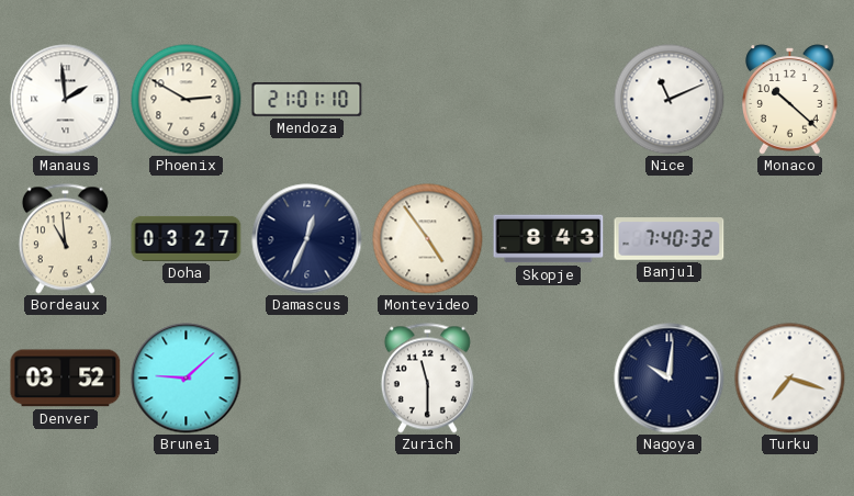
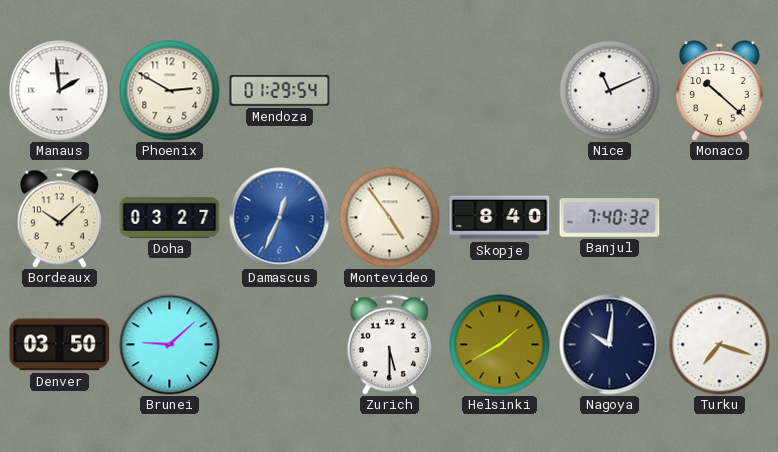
Mendoza: 21:01 -> 01:29 (280, 91)
Bordeaux: 10:59 -> 10:08 (59, 218)
Damascus dial: navy -> blue (280, 218)
Skopje: 8:43 -> 8:40 (500, 218)
Denver: 03:52 -> 03:50 (60, 345)
Zurich: 11:30 -> 5:30 (389, 345)
Helsinki: none -> 1:40 (500, 345)
